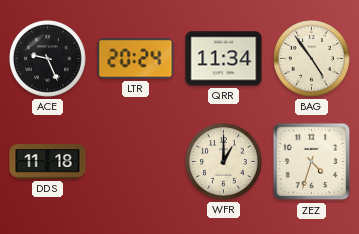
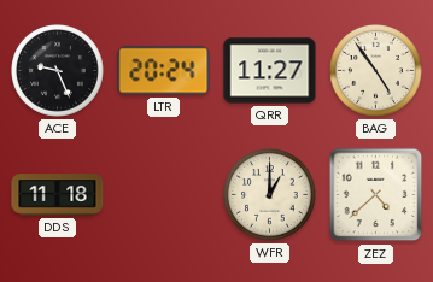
QRR: 11:34 -> 11:27 (270, 71)
ZEZ: 4:33 -> 4:38 (376, 195)
